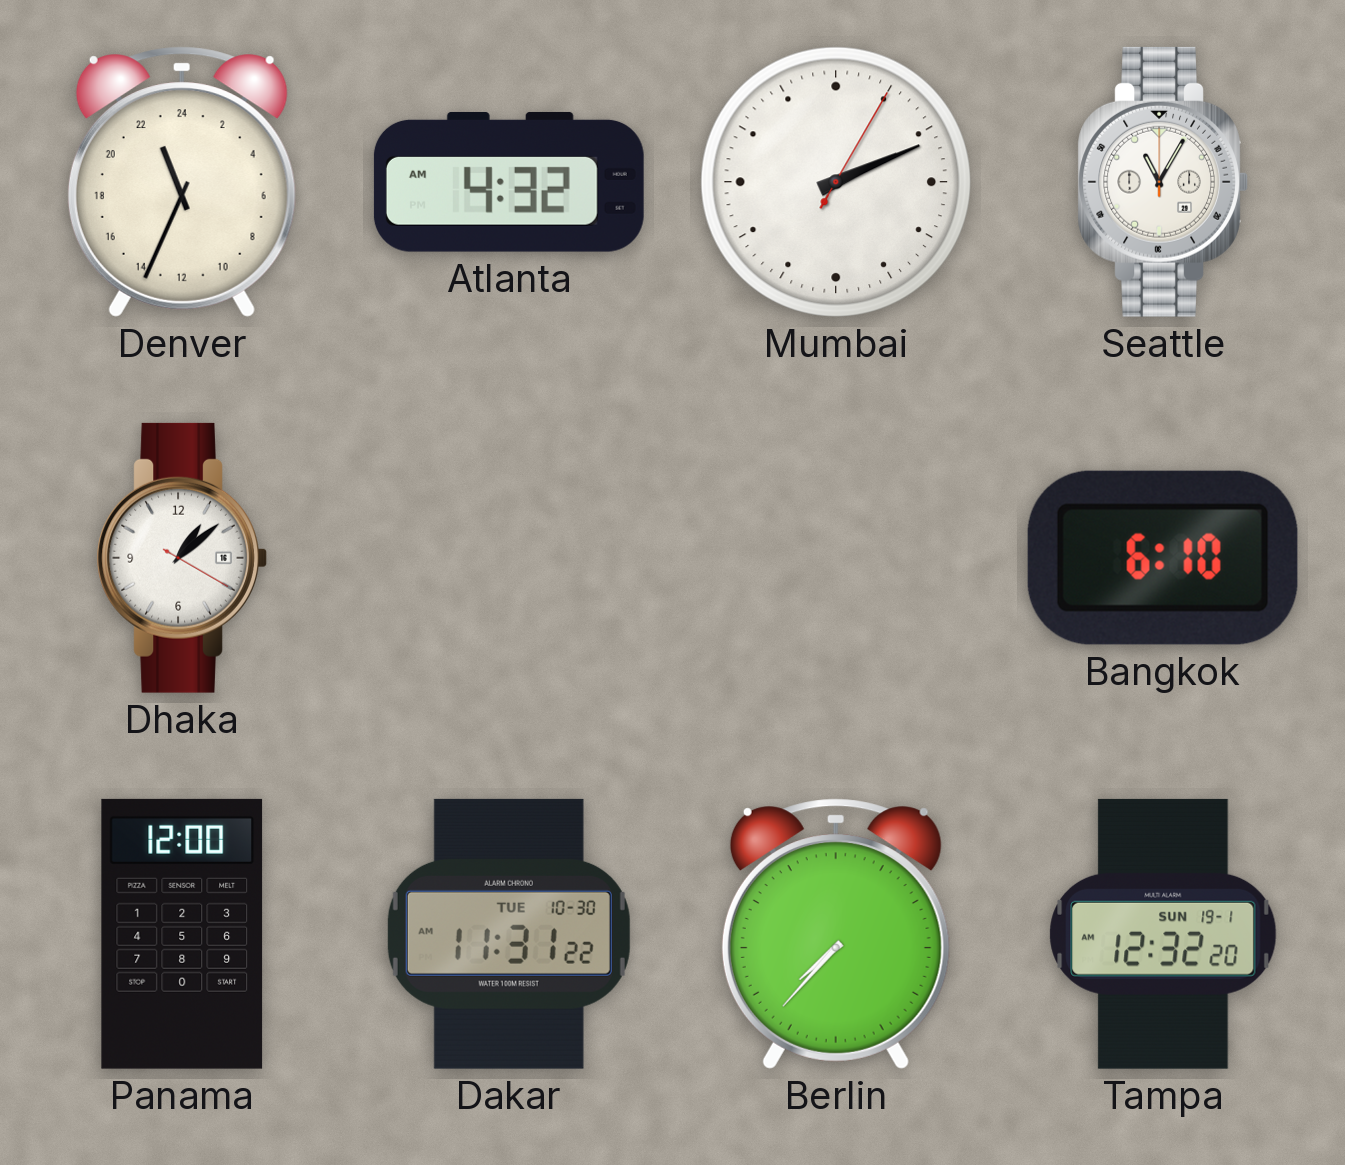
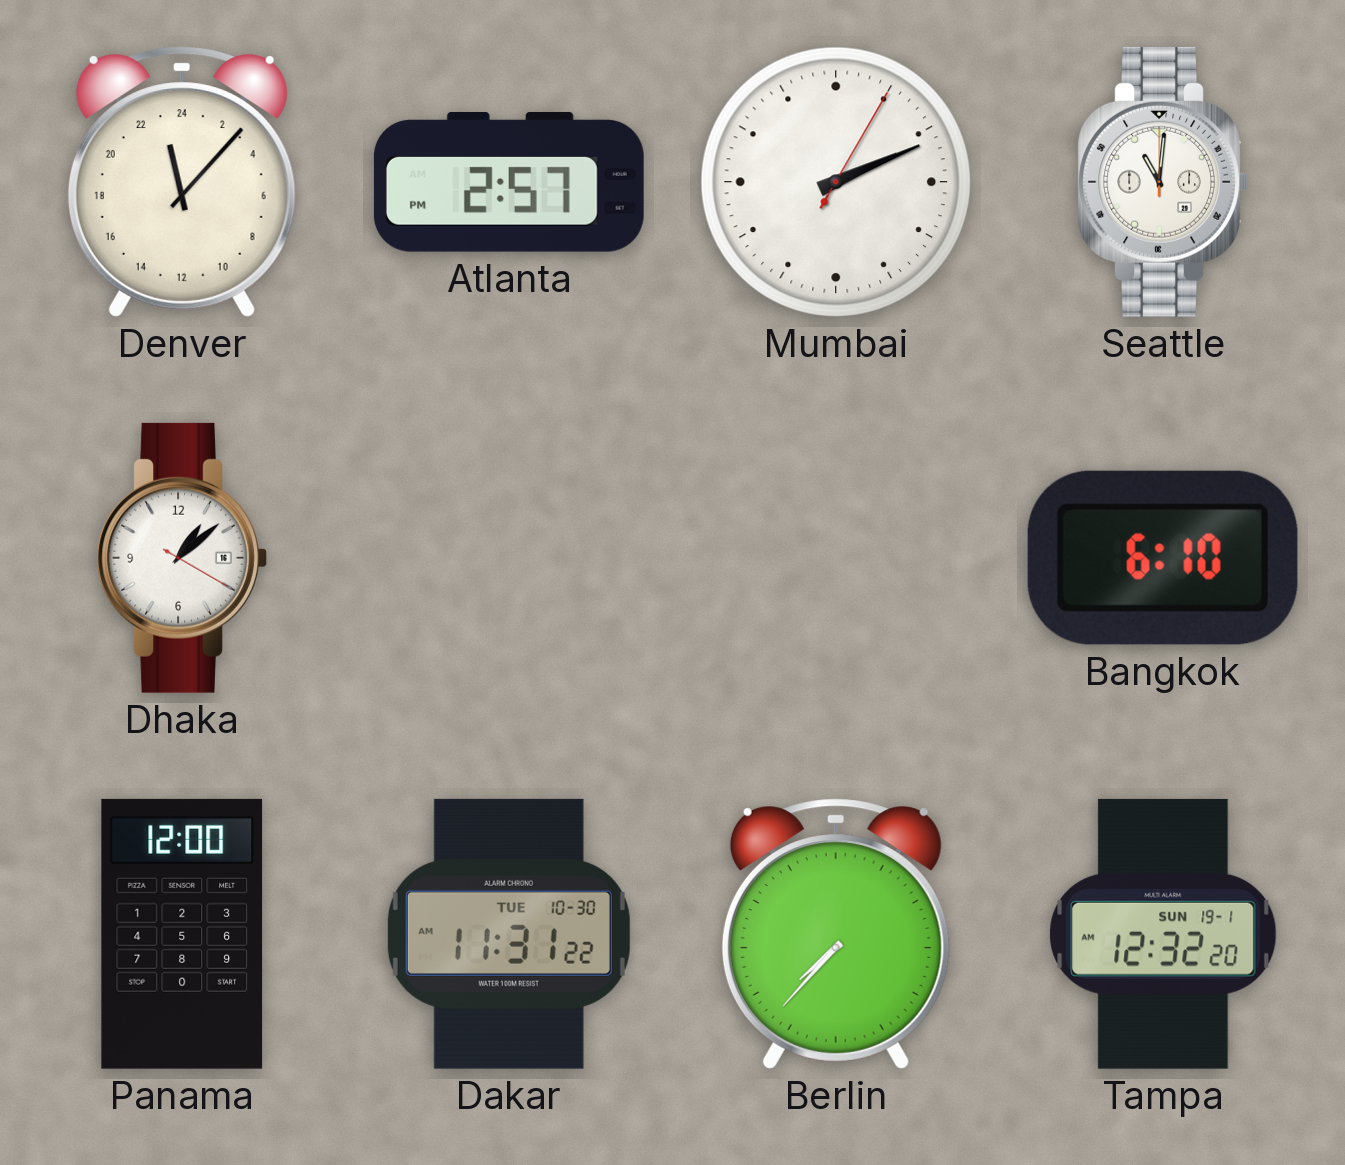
Denver: 22:34 -> 23:07 (182, 182)
Atlanta: 4:32 -> 2:57 (509, 182)
Seattle: 11:05 -> 11:01 (1163, 182)
